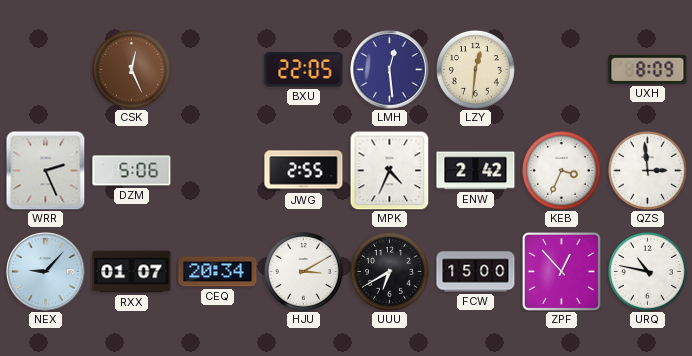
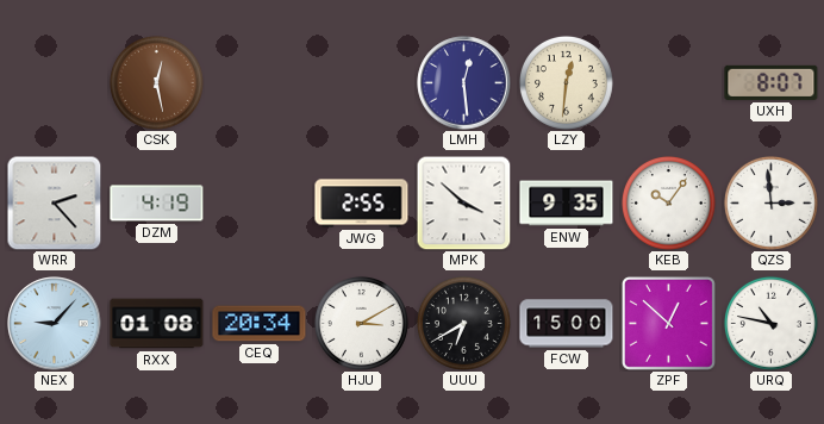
CSK: 12:26 -> 12:28 (156, 82)
BXU: 22:05 -> none (304, 70)
UXH: 8:09 -> 8:07 (772, 82)
WRR: 2:26 -> 2:23 (54, 202)
DZM: 5:06 -> 4:19 (157, 204)
MPK: 4:34 -> 3:52 (463, 202)
ENW: 2:42 -> 9:35 (567, 204)
KEB: 3:34 -> 10:06 (668, 202)
RXX: 01:07 -> 01:08 (157, 324)
ZPF: 12:53 -> 12:52 (668, 323)
